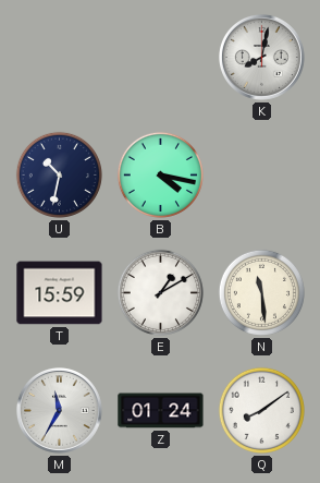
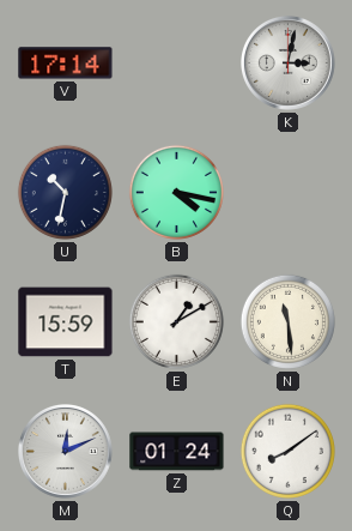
V: none -> 17:14 (66, 64)
K: 8:02 -> 3:02 (289, 64)
M: 11:35 -> 12:11 (66, 452)
